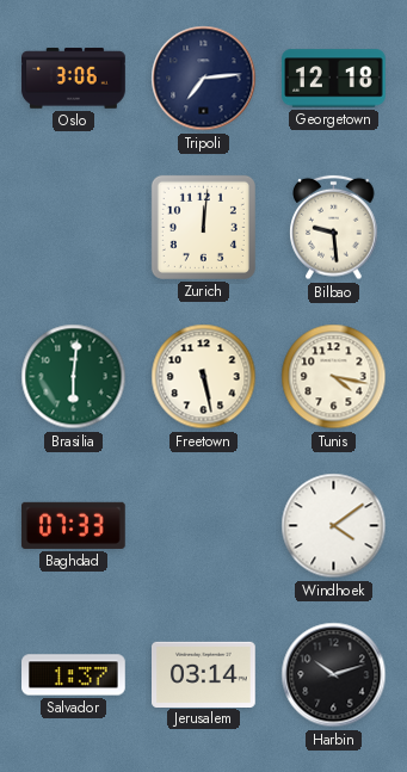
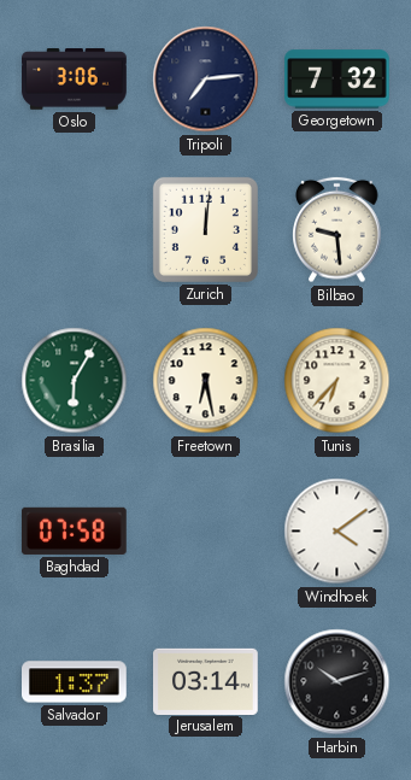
Georgetown: 12:18 -> 7:32 (337, 80)
Brasilia: 6:01 -> 6:05 (75, 381)
Freetown: 5:28 -> 6:28 (206, 381)
Tunis: 4:17 -> 6:37 (337, 381)
Baghdad: 07:33 -> 07:58 (74, 530)
